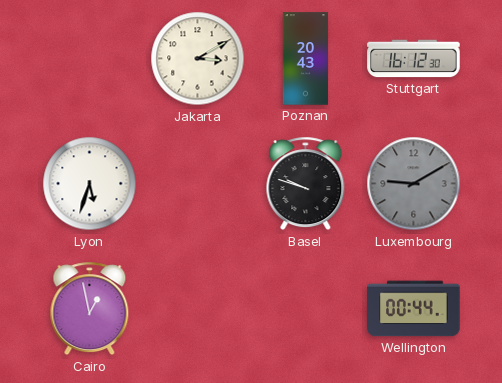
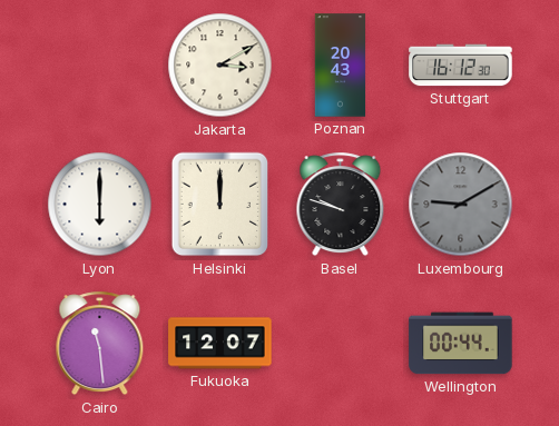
Lyon: 5:33 -> 6:00 (100, 205)
Helsinki: none -> 12:00 (220, 205)
Cairo: 12:58 -> 11:29 (100, 344)
Fukuoka: none -> 12:07 (220, 344)
